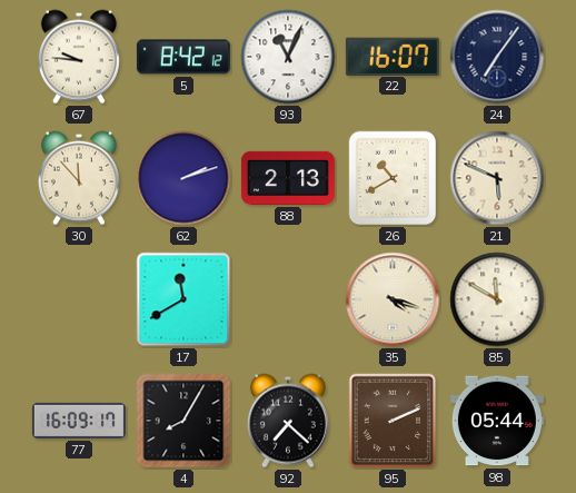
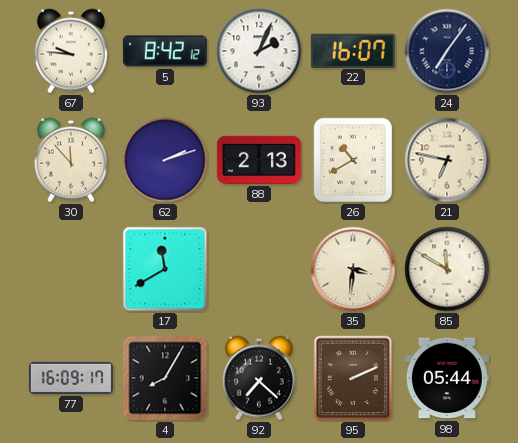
93: 11:04 -> 2:04 (259, 51)
21: 5:49 -> 6:47 (447, 160)
35: 4:18 -> 3:31 (353, 269)
